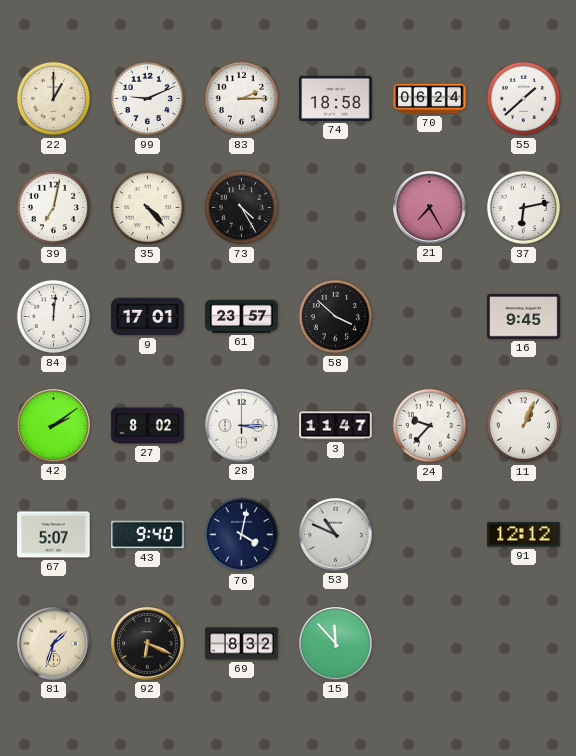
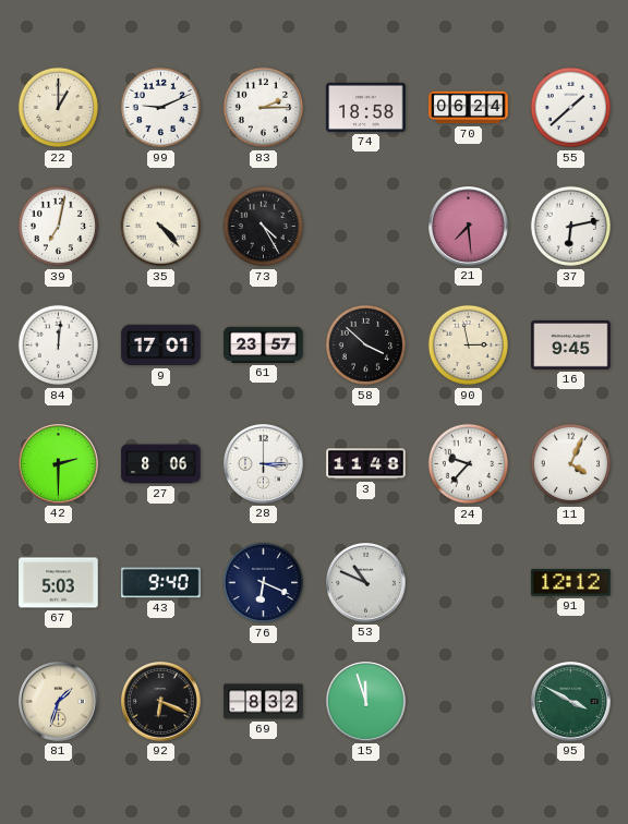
21: 7:25 -> 7:29 (469, 227)
90: none -> 2:58 (469, 346)
42: 2:09 -> 2:30 (59, 464)
27: 8:02 -> 8:06 (161, 464)
3: 11:47 -> 11:48 (366, 464)
11: 1:04 -> 4:04 (571, 464)
67: 5:07 -> 5:03 (59, 583)
76: 4:02 -> 6:19 (264, 583)
15: 11:53 -> 11:57 (366, 702)
95: none -> 3:50 (571, 702)
